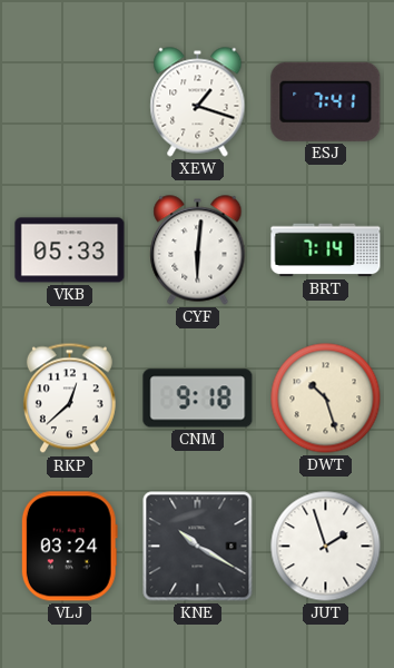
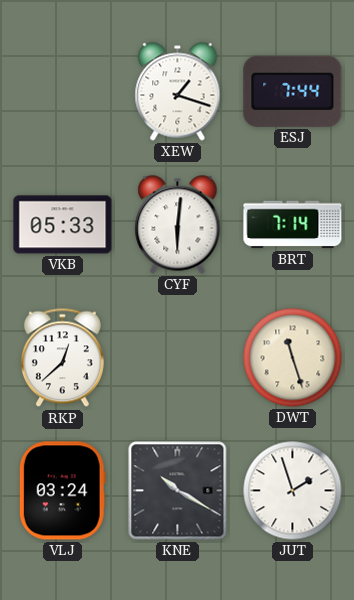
ESJ: 7:41 -> 7:44 (293, 91)
CNM: 9:18 -> none (198, 399)
DWT: 10:27 -> 11:27 (293, 358)
